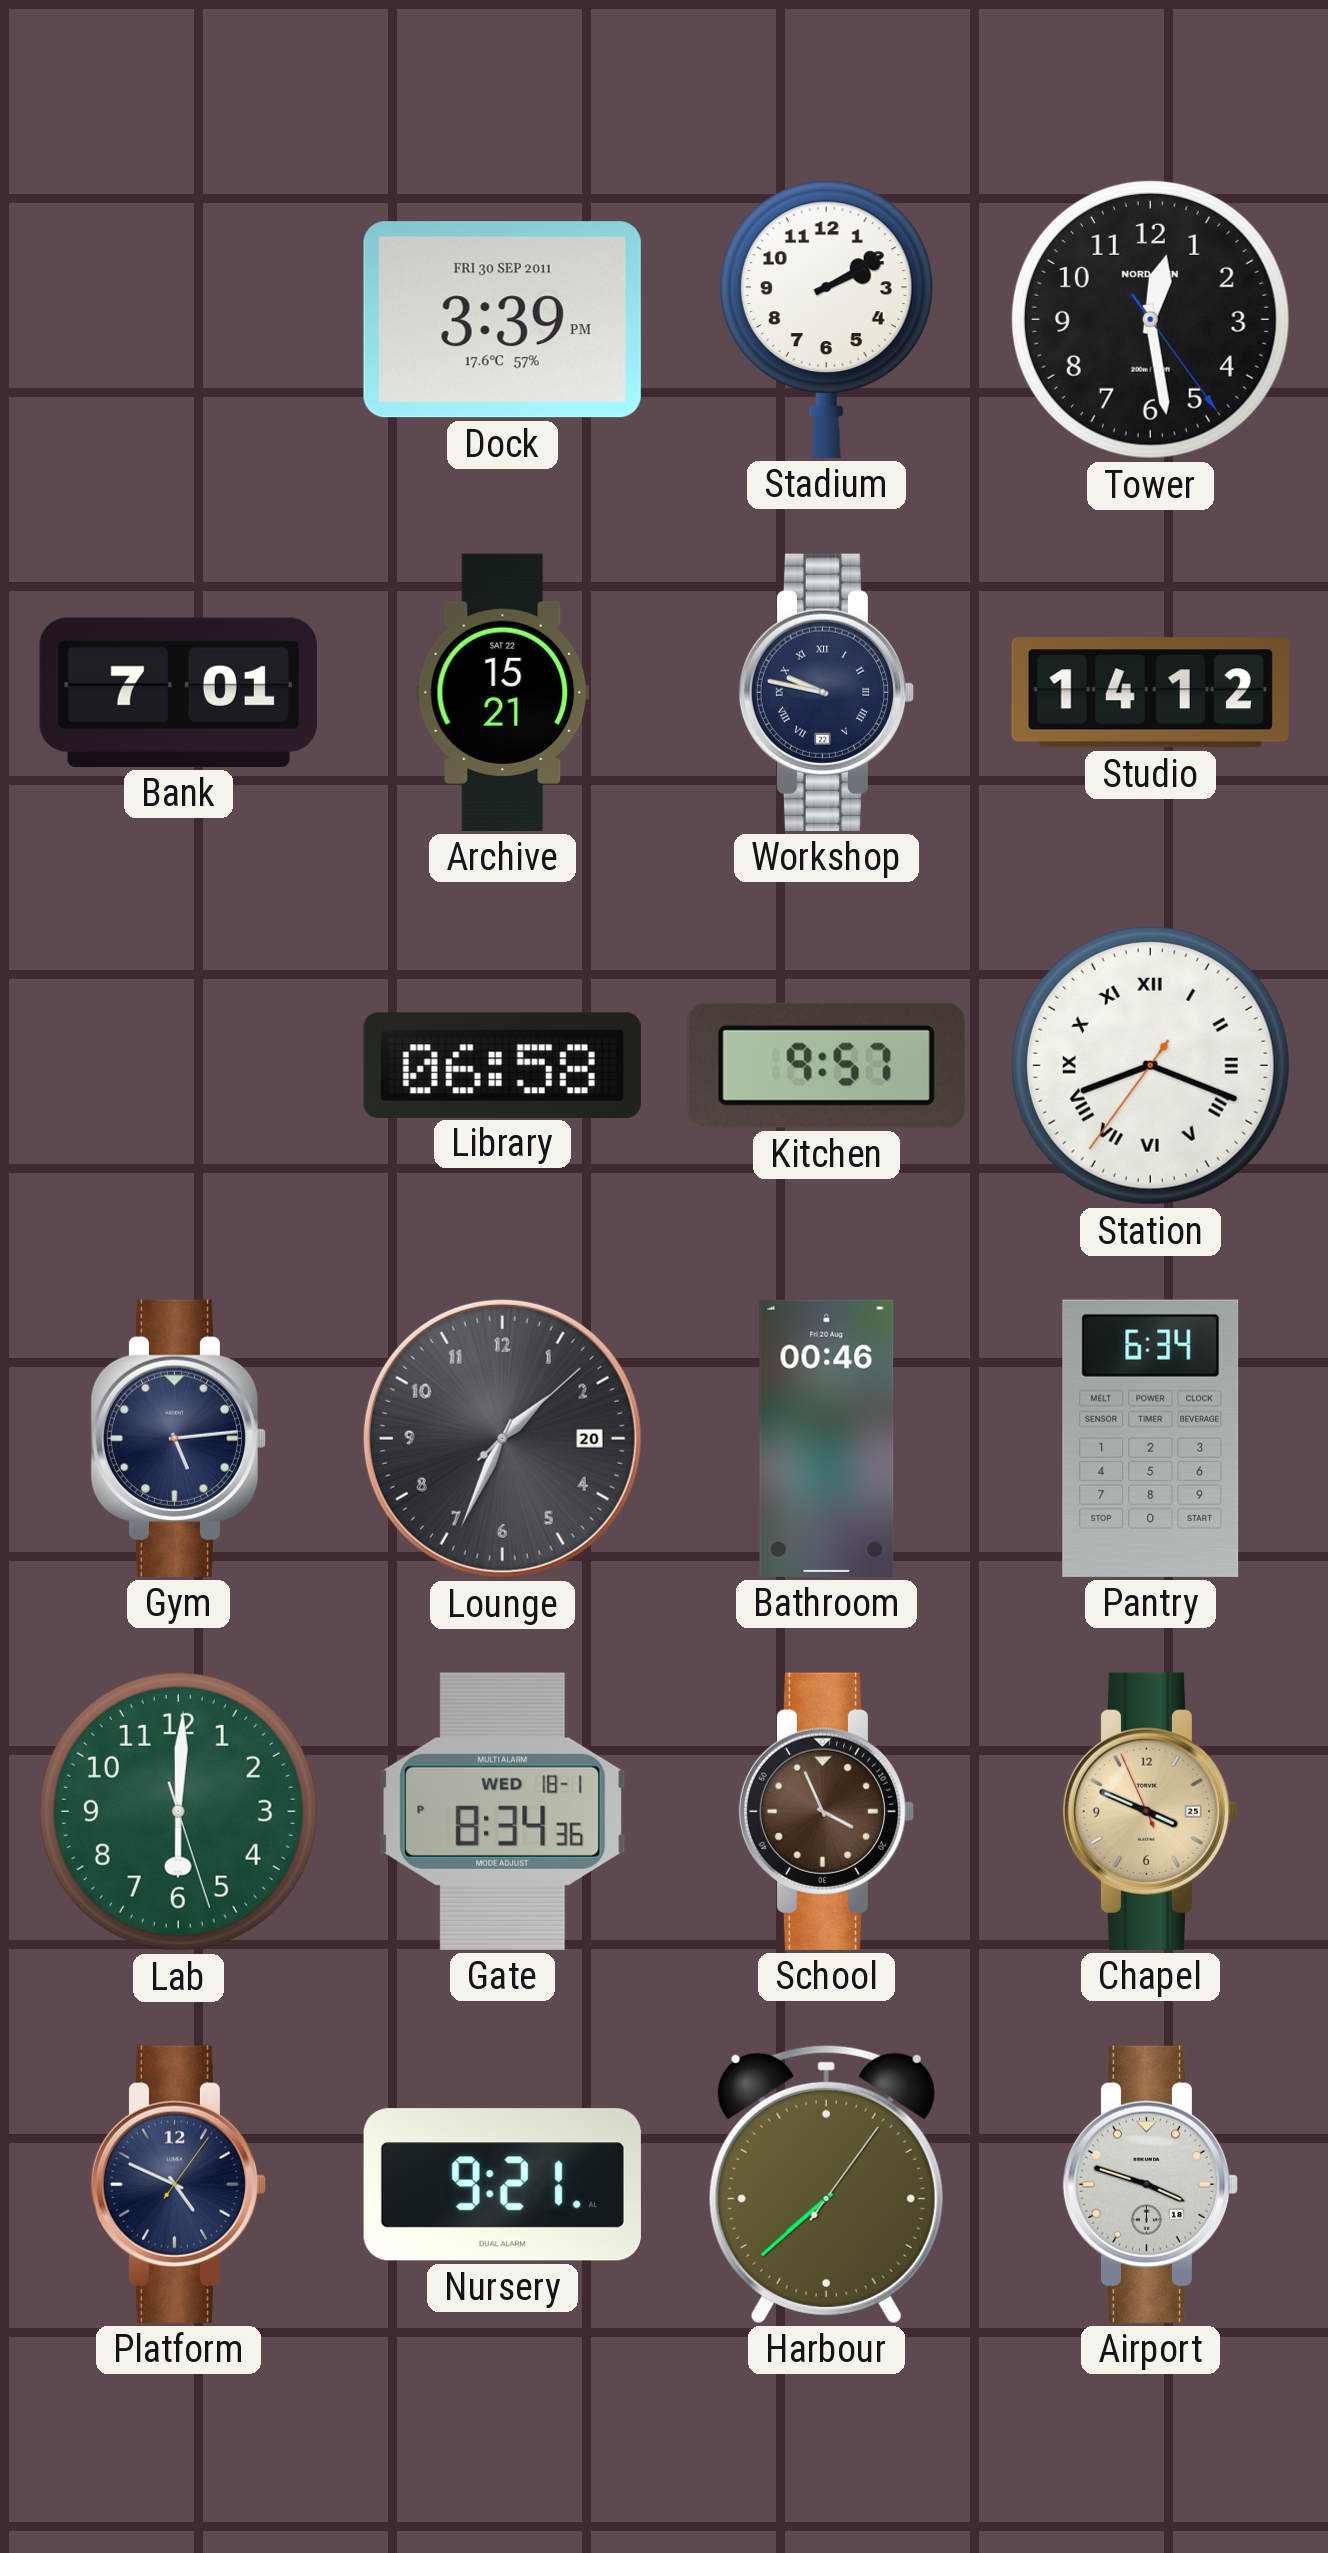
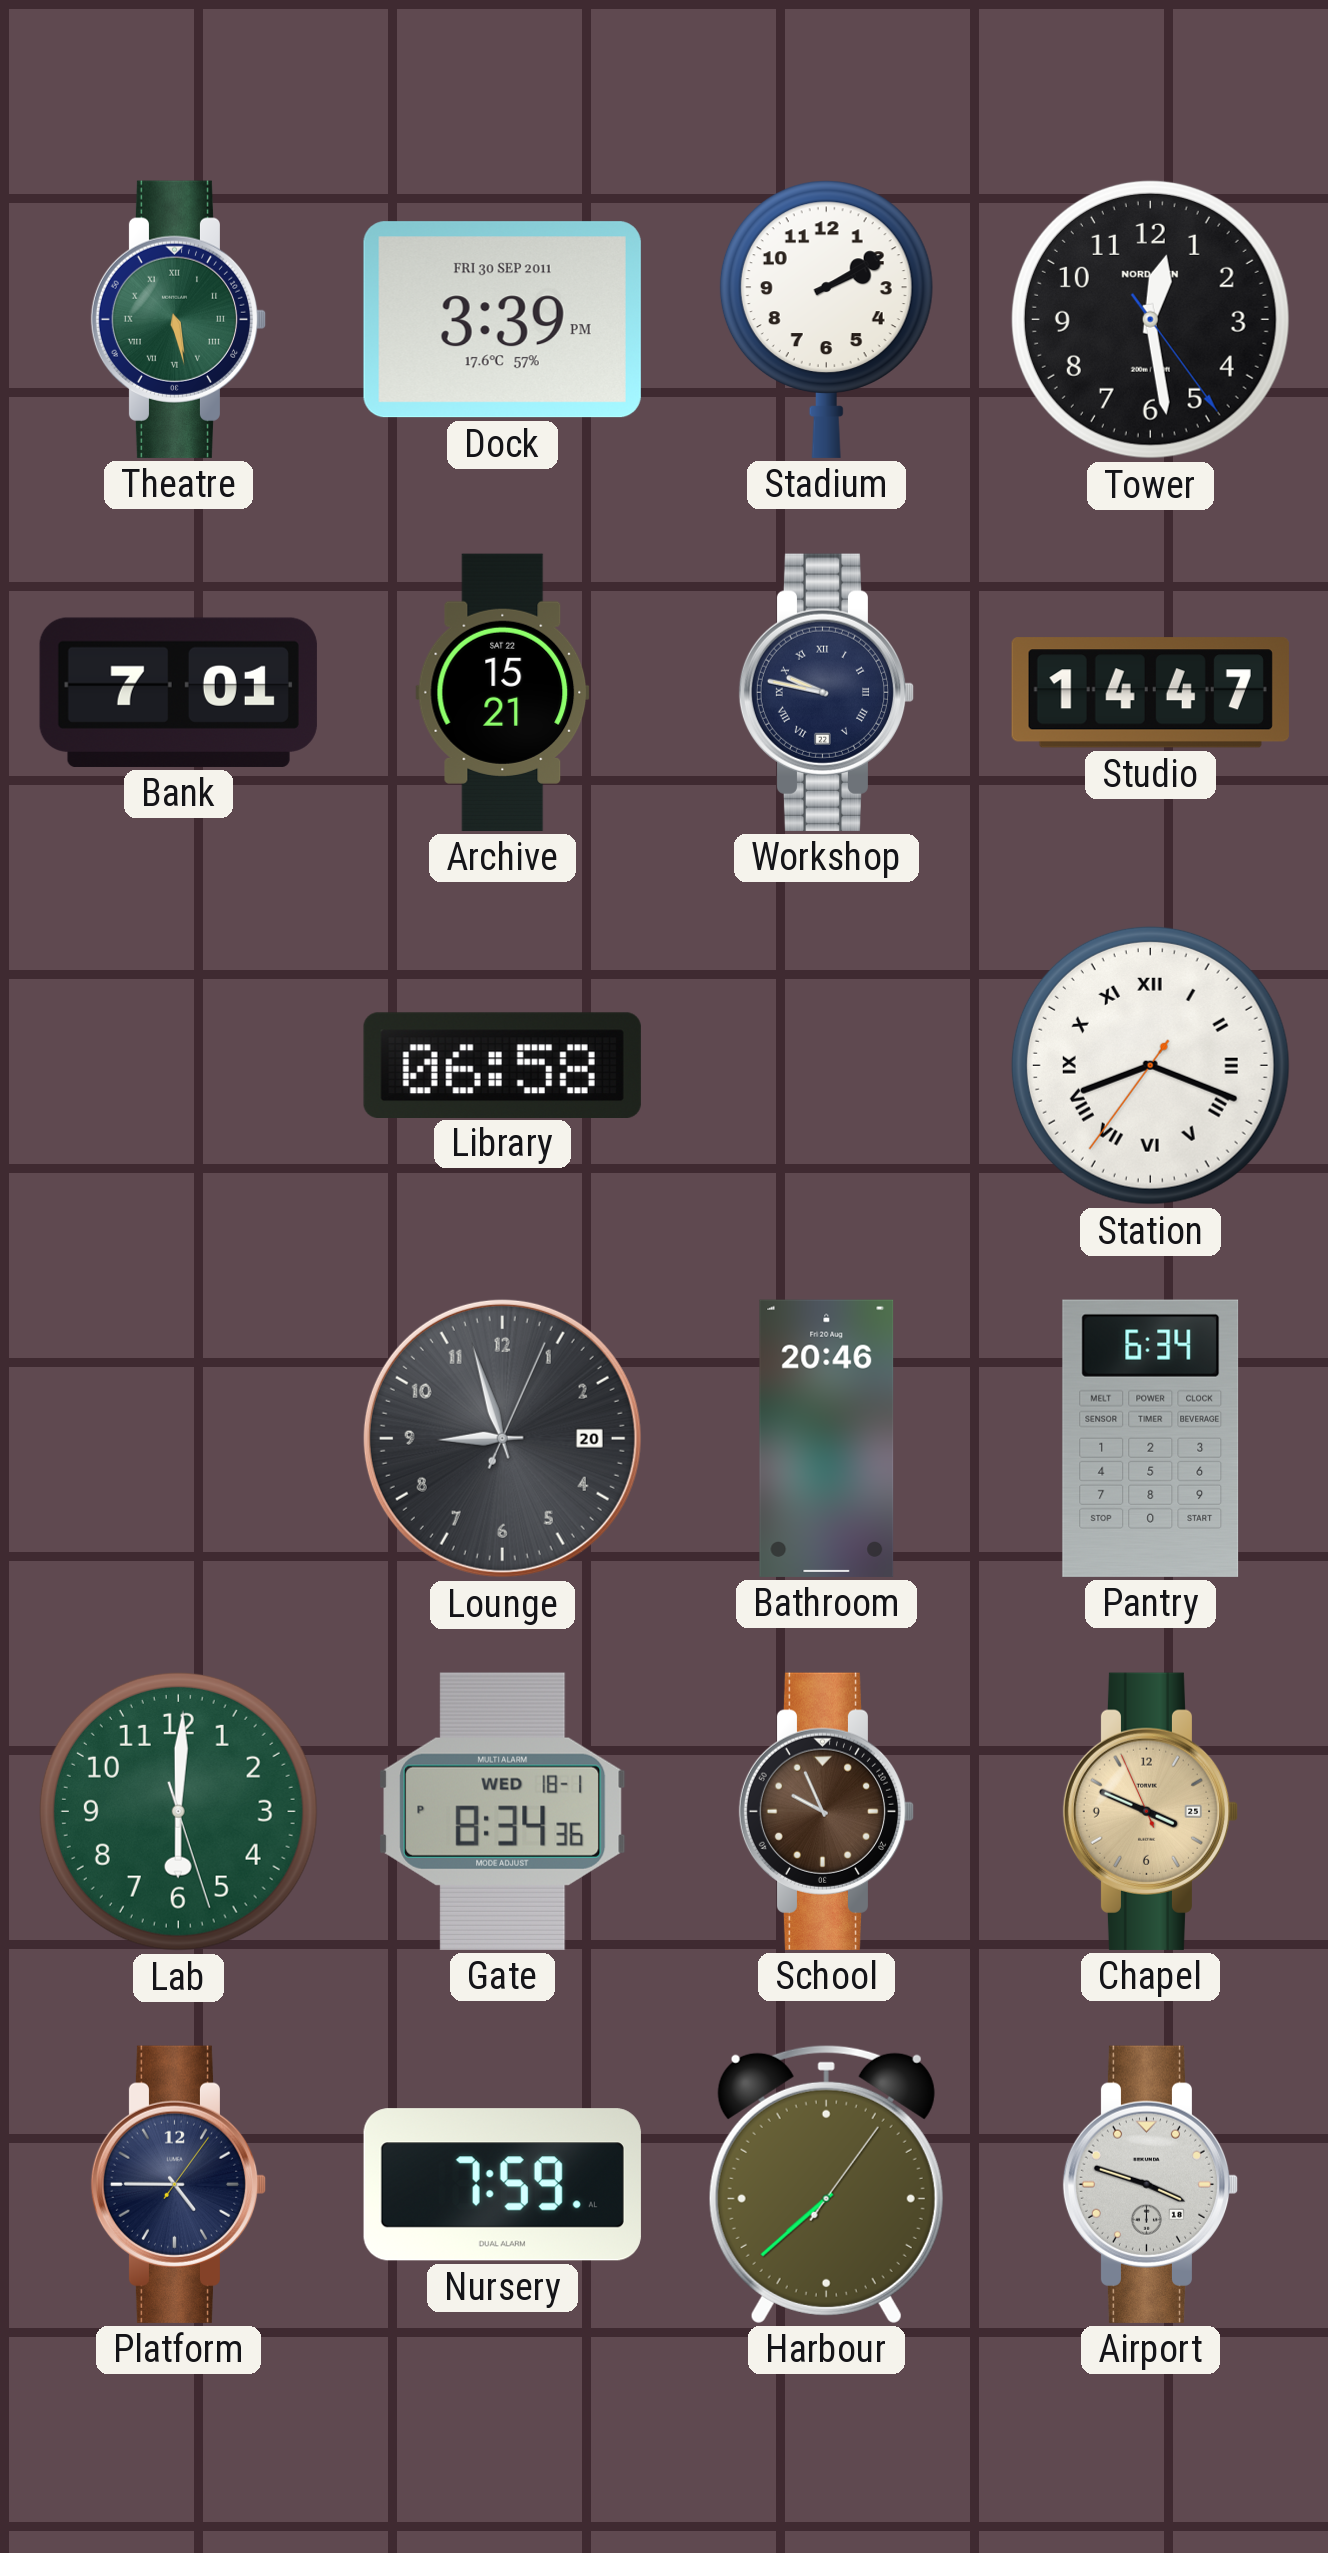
Theatre: none -> 5:28 (179, 319)
Studio: 14:12 -> 14:47 (1150, 693)
Kitchen: 9:57 -> none (826, 1065)
Gym: 5:14 -> none (179, 1438)
Lounge: 1:34 -> 8:57 (502, 1438)
Bathroom: 00:46 -> 20:46 (827, 1438)
School: 3:56 -> 9:56 (827, 1811)
Platform: 4:49 -> 4:45 (179, 2184)
Nursery: 9:21 -> 7:59 (502, 2185)
